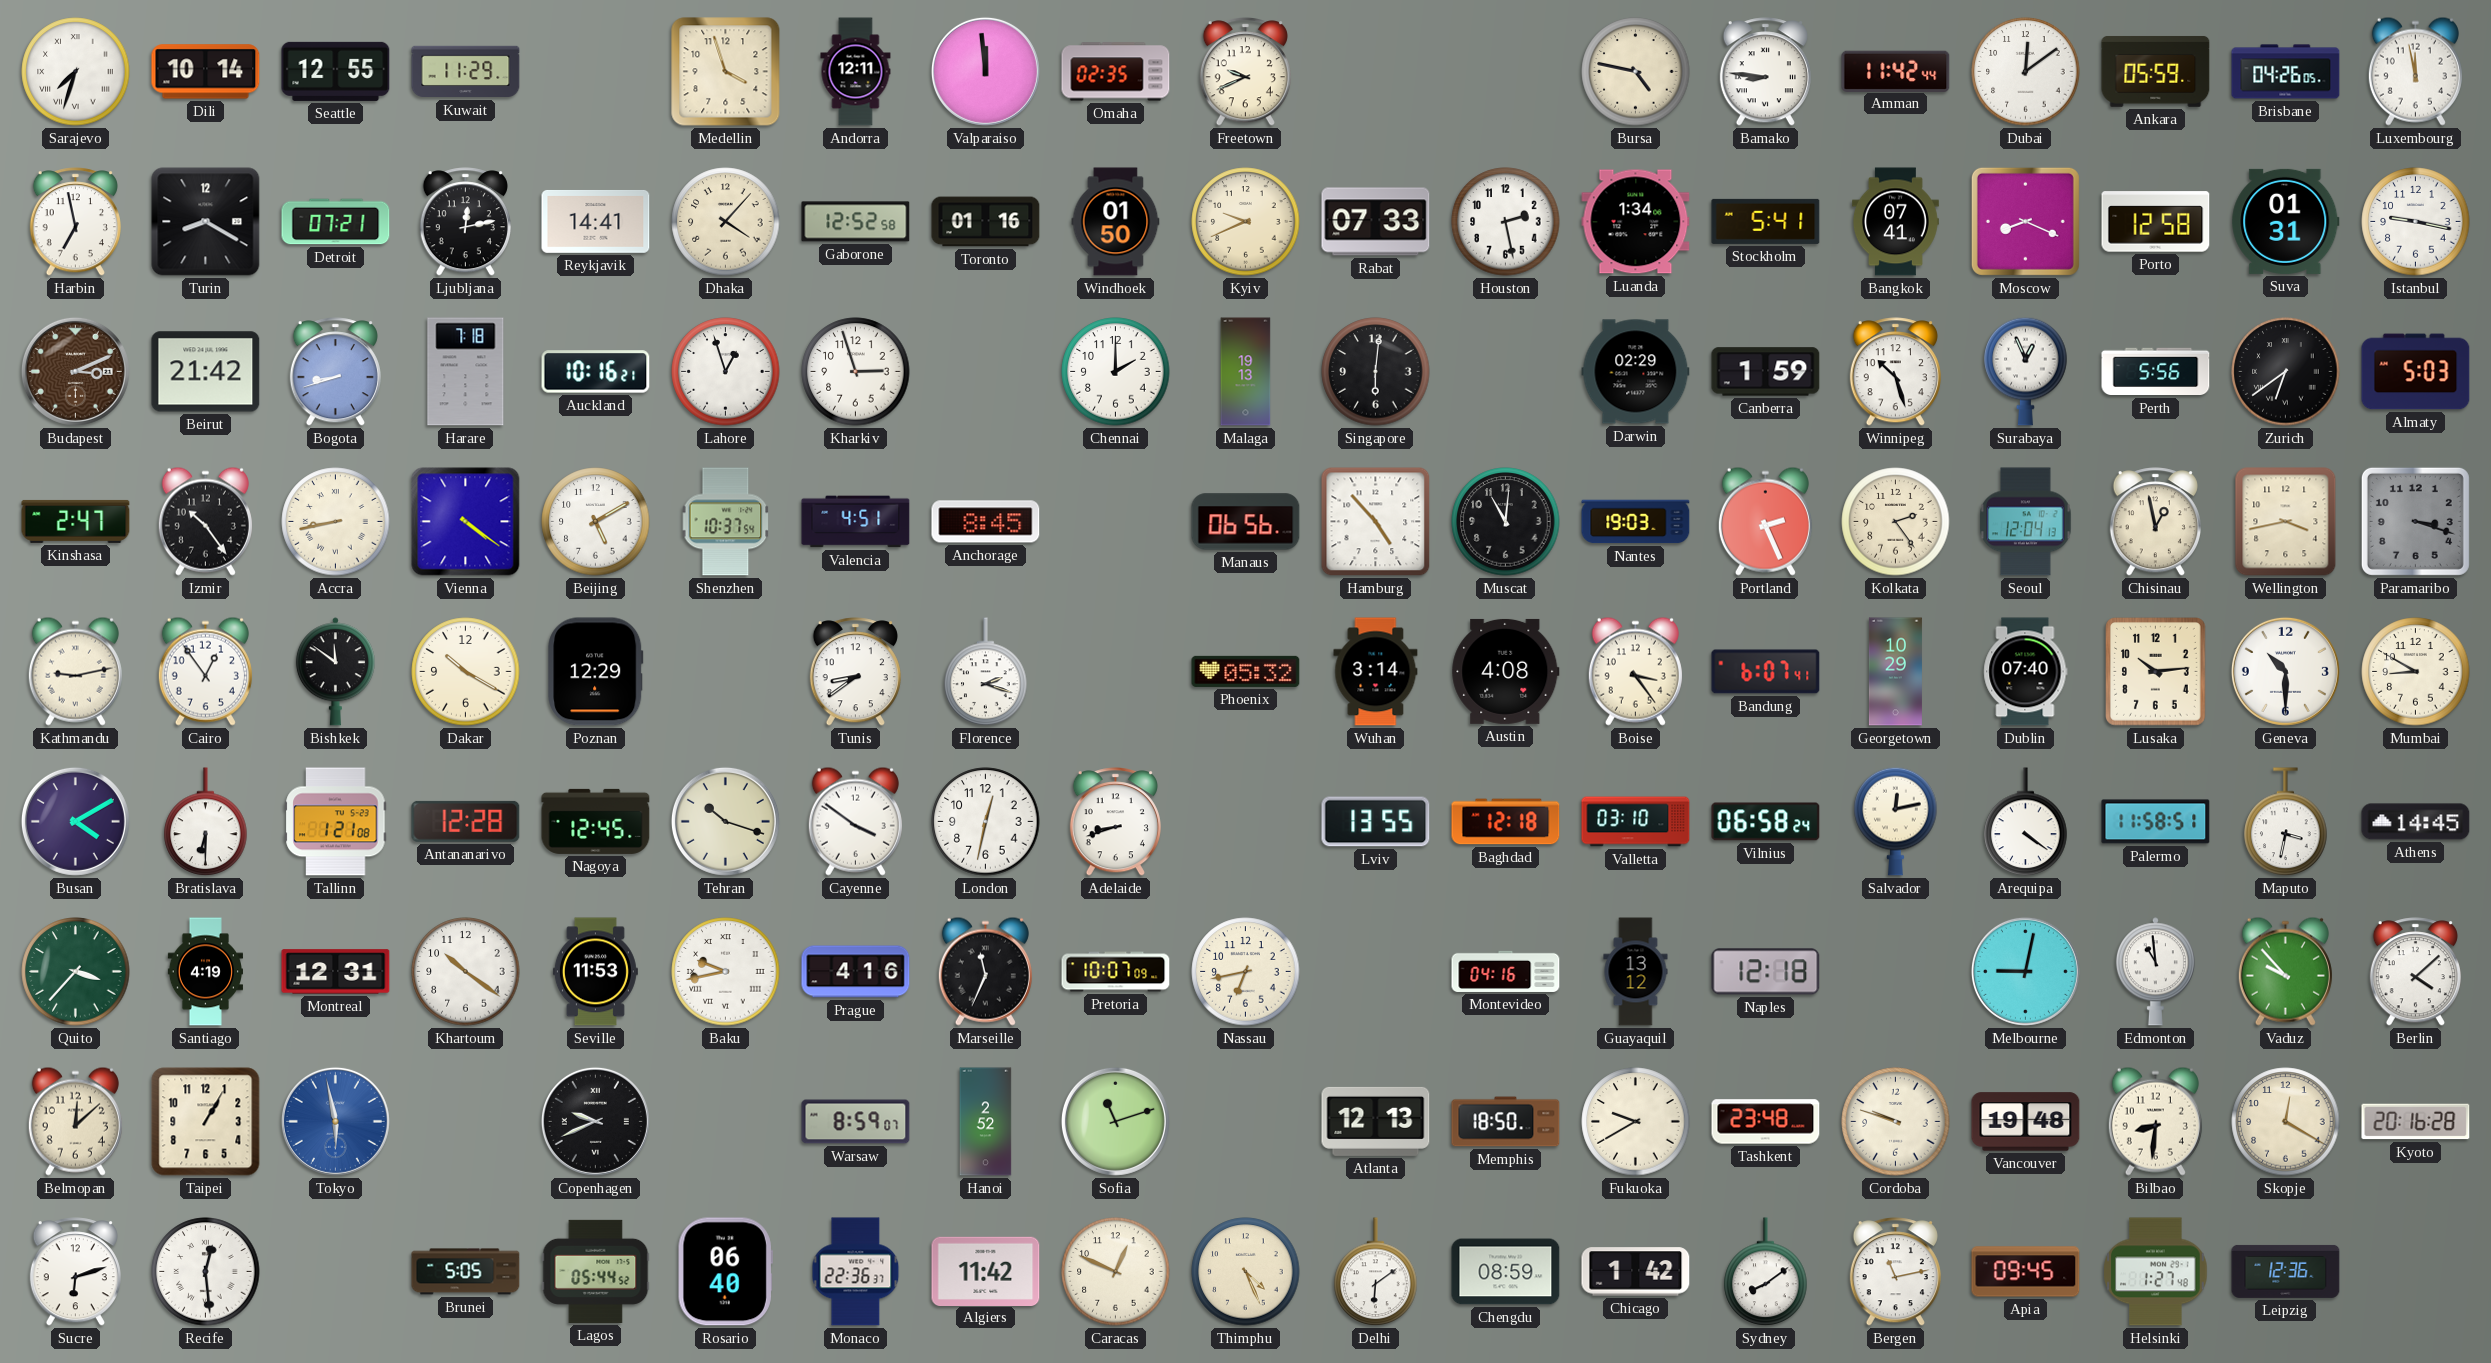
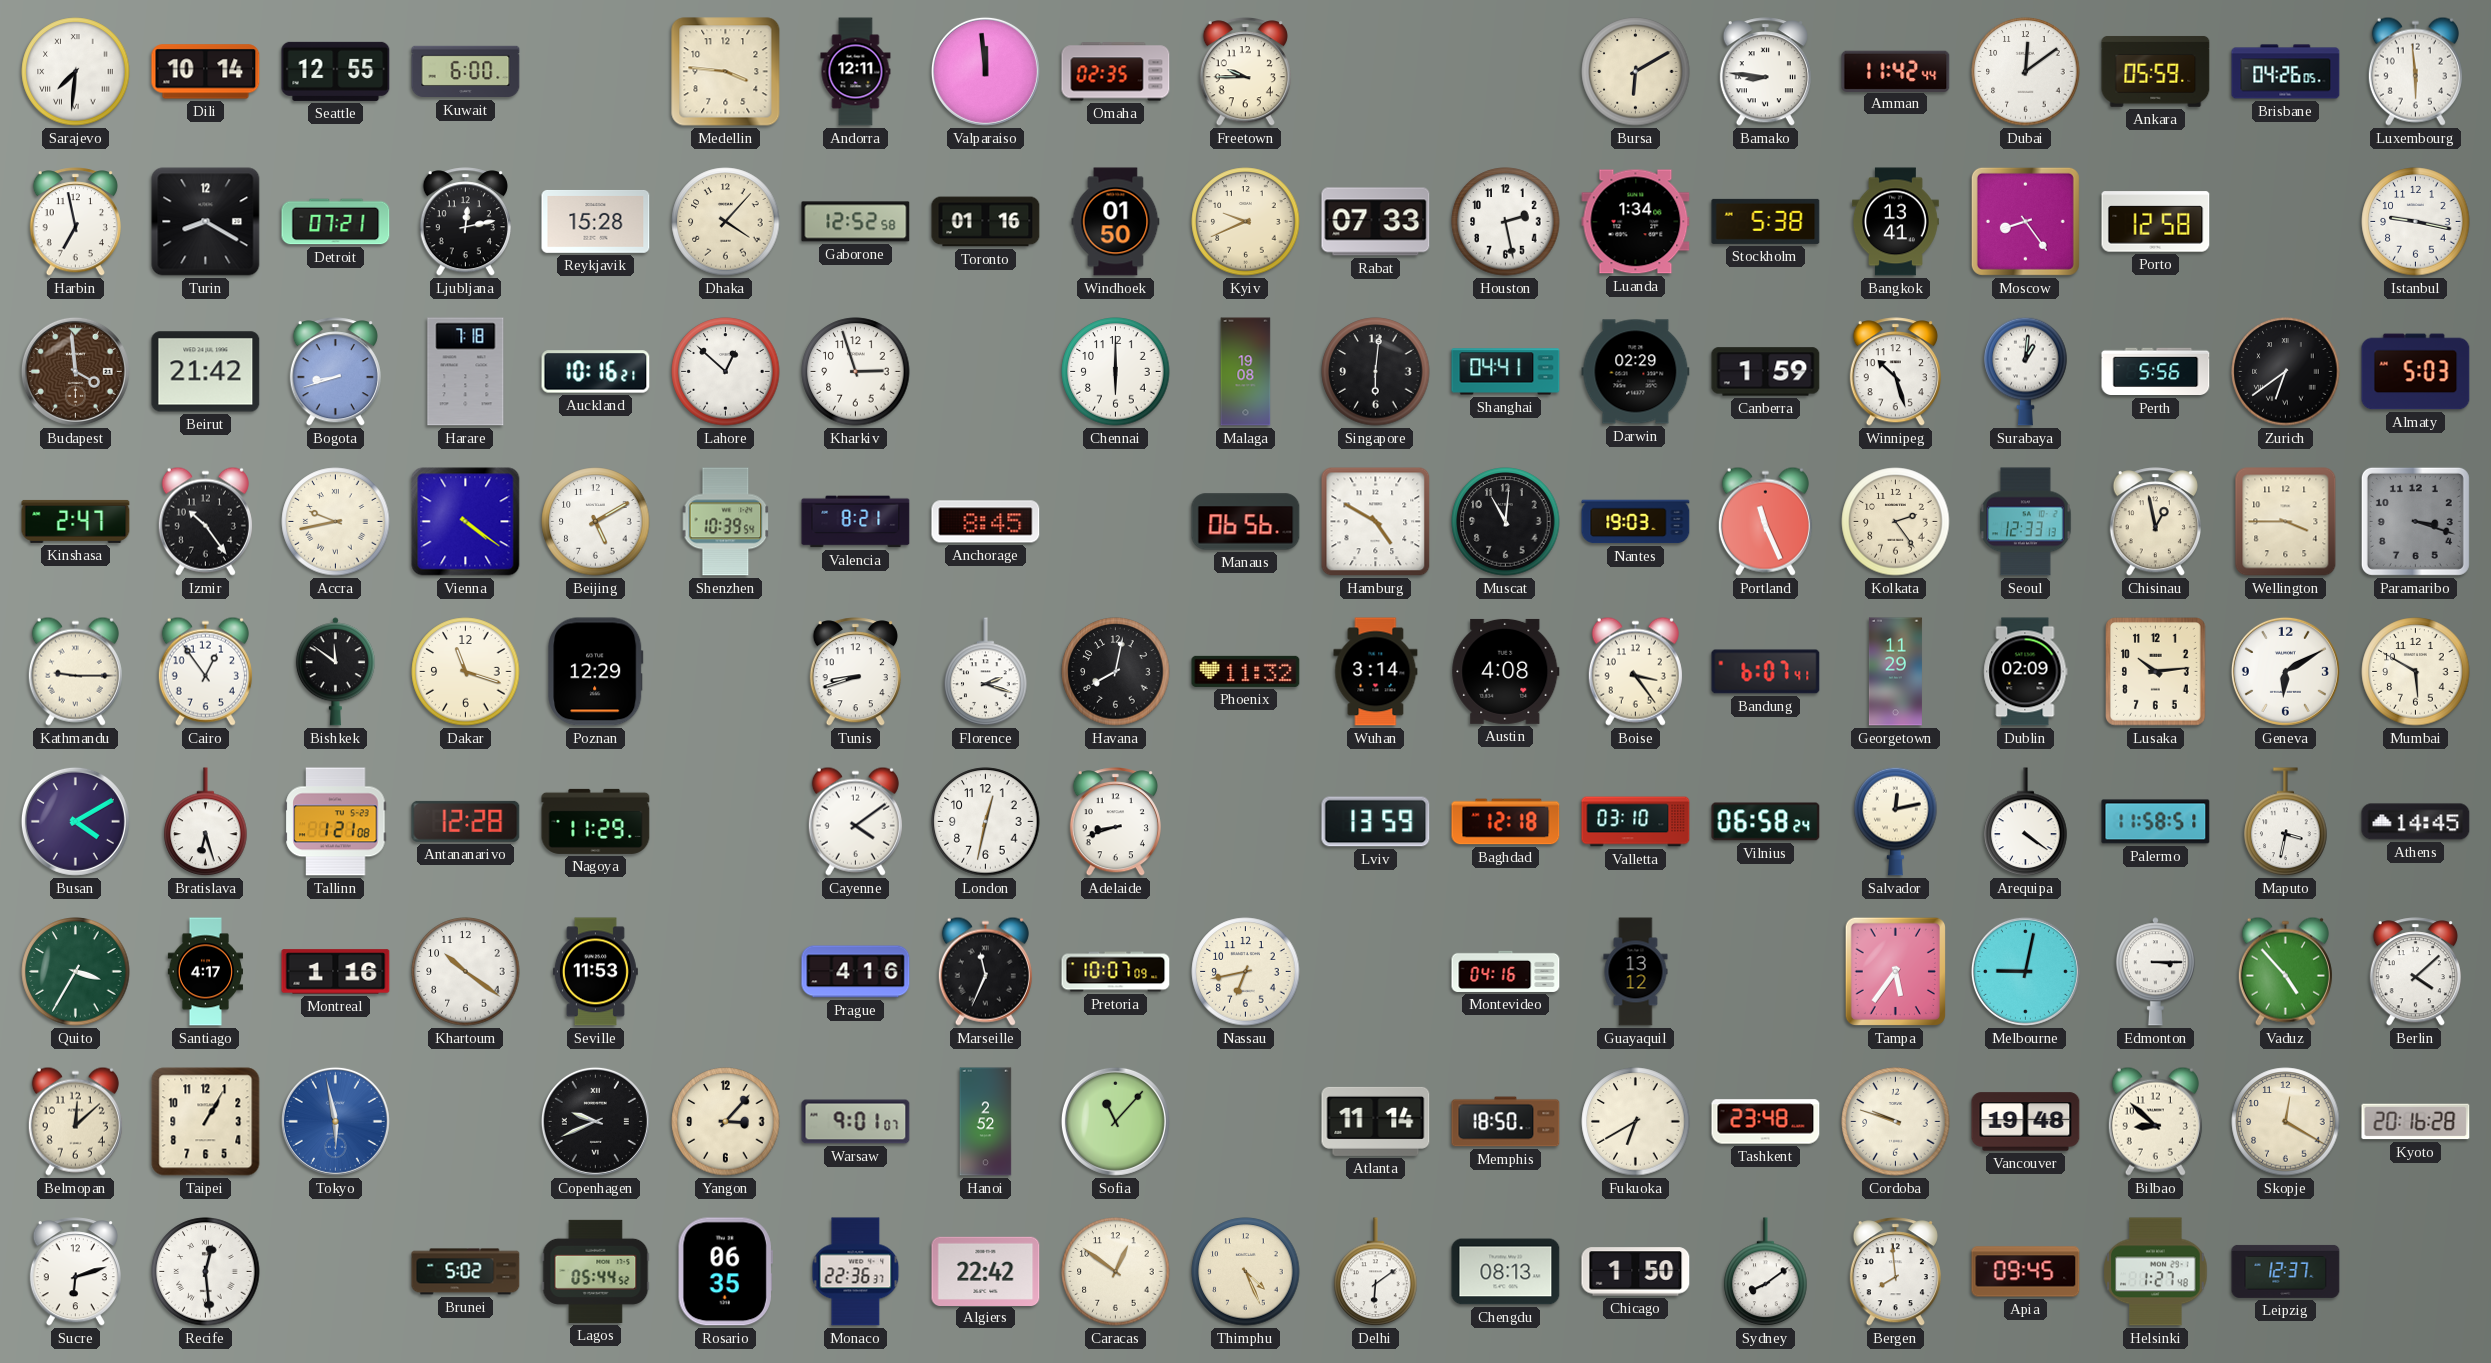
Sarajevo: 7:33 -> 7:31 (76, 72)
Kuwait: 11:29 -> 6:00 (466, 72)
Medellin: 3:57 -> 3:46 (726, 72)
Freetown: 9:41 -> 9:45 (1245, 72)
Bursa: 4:47 -> 6:10 (1636, 72)
Luxembourg: 11:58 -> 5:59 (2415, 71)
Reykjavik: 14:41 -> 15:28 (596, 221)
Stockholm: 5:41 -> 5:38 (1766, 221)
Bangkok: 07:41 -> 13:41 (1896, 222)
Moscow: 8:19 -> 8:24 (2025, 221)
Suva: 01:31 -> none (2286, 221)
Budapest: 3:11 -> 3:59 (75, 371)
Lahore: 12:57 -> 12:52 (726, 372)
Chennai: 2:00 -> 6:00 (1116, 372)
Malaga: 19:13 -> 19:08 (1246, 372)
Shanghai: none -> 04:41 (1506, 372)
Surabaya: 12:56 -> 1:01 (2026, 371)
Accra: 8:43 -> 9:43 (336, 522)
Shenzhen: 10:37 -> 10:39 (726, 522)
Valencia: 4:51 -> 8:21 (856, 522)
Hamburg: 4:53 -> 4:50 (1376, 522)
Portland: 2:26 -> 11:26 (1765, 521)
Seoul: 12:04 -> 12:33 (2026, 522)
Wellington: 3:43 -> 3:45 (2286, 522)
Kathmandu: 9:13 -> 9:15 (75, 671)
Dakar: 10:20 -> 11:18 (466, 672)
Tunis: 8:39 -> 8:42 (855, 672)
Havana: none -> 8:02 (1116, 672)
Phoenix: 05:32 -> 11:32 (1246, 671)
Georgetown: 10:29 -> 11:29 (1895, 672)
Dublin: 07:40 -> 02:09 (2026, 672)
Geneva: 10:30 -> 6:10 (2285, 671)
Mumbai: 8:50 -> 5:50 (2416, 672)
Bratislava: 6:30 -> 6:27 (206, 822)
Nagoya: 12:45 -> 11:29 (596, 821)
Tehran: 10:18 -> none (725, 821)
Cayenne: 3:51 -> 4:09 (855, 821)
Lviv: 13:55 -> 13:59 (1376, 822)
Quito: 3:37 -> 3:35 (76, 972)
Santiago: 4:19 -> 4:17 (205, 972)
Montreal: 12:31 -> 1:16 (336, 972)
Baku: 9:43 -> none (726, 972)
Naples: 12:18 -> none (1766, 972)
Tampa: none -> 5:36 (1895, 971)
Edmonton: 10:59 -> 3:15 (2155, 972)
Vaduz: 9:53 -> 4:53 (2285, 971)
Yangon: none -> 3:07 (726, 1122)
Warsaw: 8:59 -> 9:01 (856, 1122)
Sofia: 11:12 -> 11:07 (1115, 1121)
Atlanta: 12:13 -> 11:14 (1376, 1121)
Fukuoka: 9:40 -> 6:40 (1636, 1122)
Bilbao: 8:31 -> 8:52 (2155, 1121)
Brunei: 5:05 -> 5:02 (466, 1272)
Rosario: 06:40 -> 06:35 (725, 1272)
Algiers: 11:42 -> 22:42 (986, 1271)
Caracas: 12:49 -> 12:51 (1116, 1272)
Chengdu: 08:59 -> 08:13 (1506, 1272)
Chicago: 1:42 -> 1:50 (1636, 1272)
Bergen: 11:13 -> 7:59 (1895, 1272)
Leipzig: 12:36 -> 12:37 (2286, 1271)
